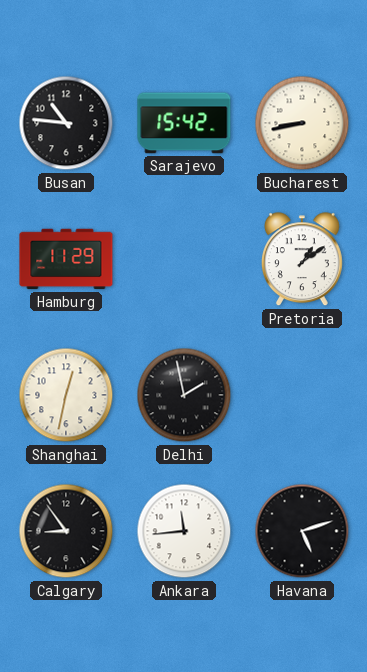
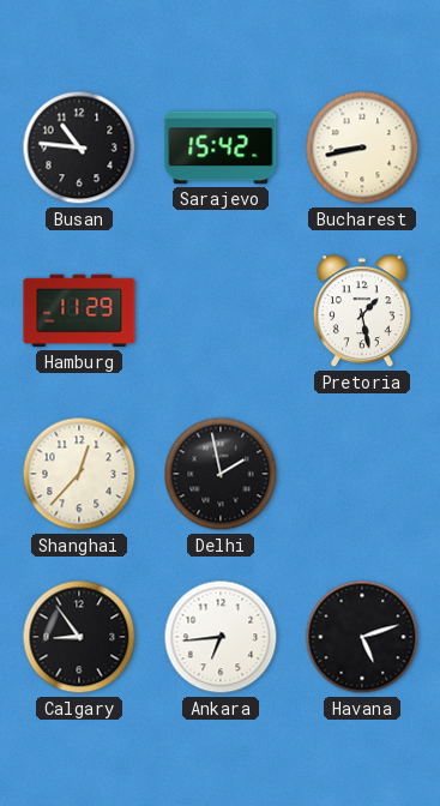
Pretoria: 1:09 -> 1:28 (362, 312)
Shanghai: 12:32 -> 12:37 (79, 474)
Ankara: 11:44 -> 6:44 (221, 637)
